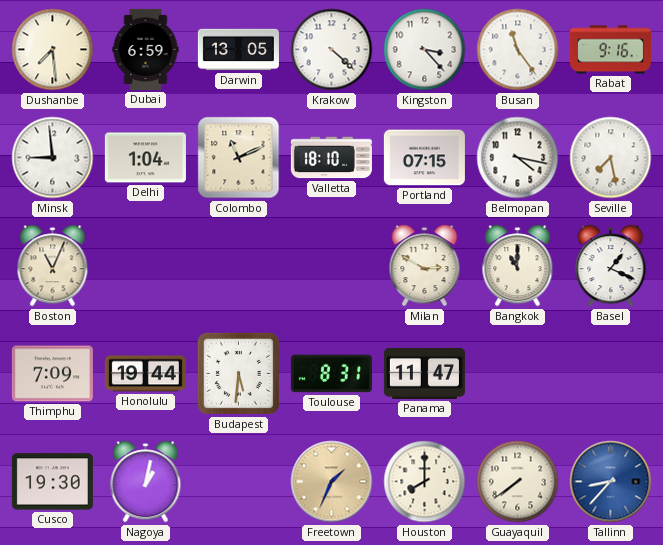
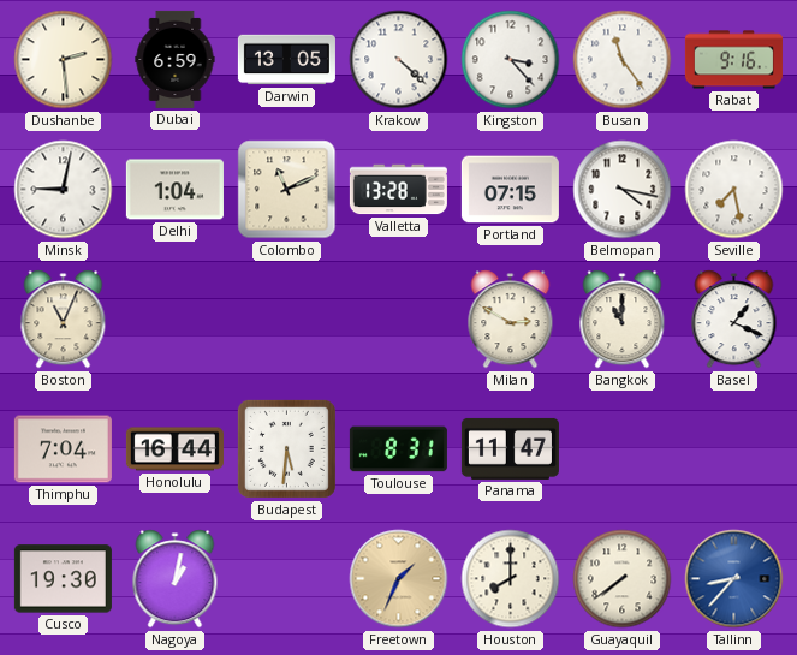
Dushanbe: 7:29 -> 2:29 (64, 60)
Minsk: 8:59 -> 9:02 (64, 190)
Valletta: 18:10 -> 13:28 (398, 190)
Thimphu: 7:09 -> 7:04 (63, 449)
Honolulu: 19:44 -> 16:44 (174, 449)
